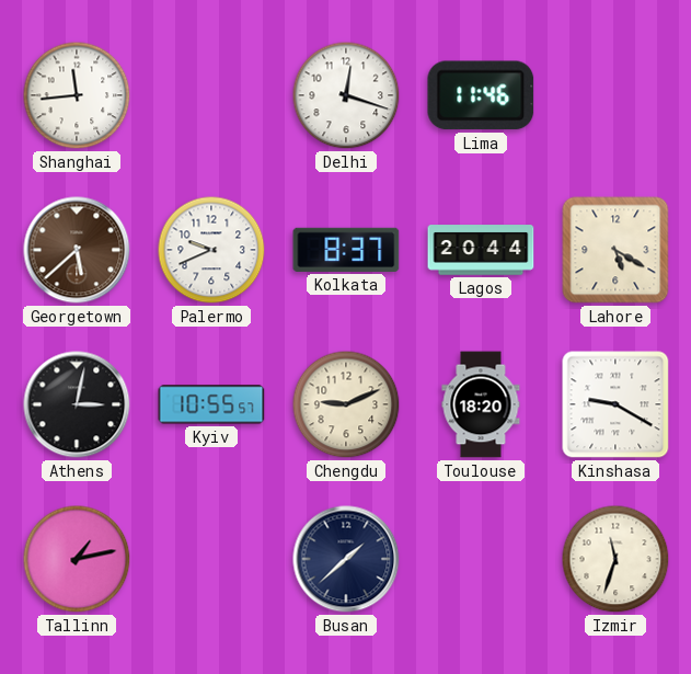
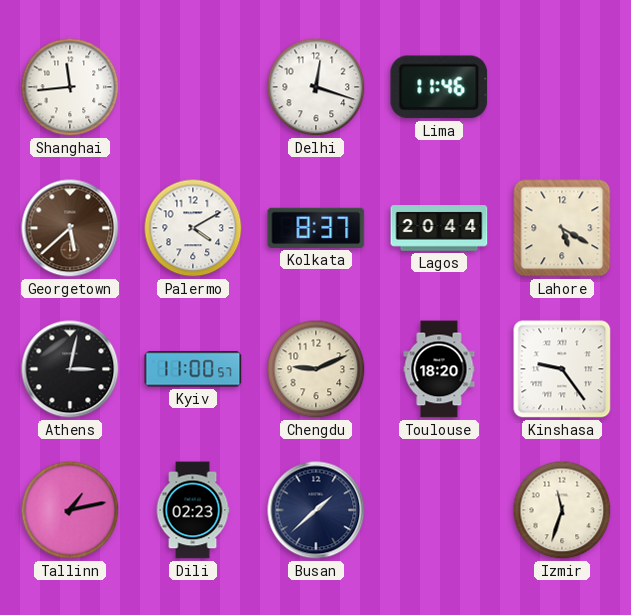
Palermo: 9:41 -> 4:10 (193, 228)
Kyiv: 10:55 -> 11:00 (193, 369)
Kinshasa: 9:20 -> 9:24 (562, 369)
Dili: none -> 02:23 (193, 510)
